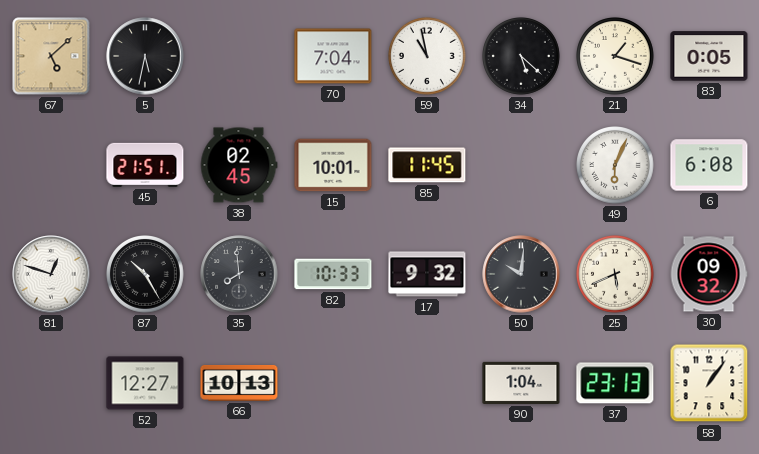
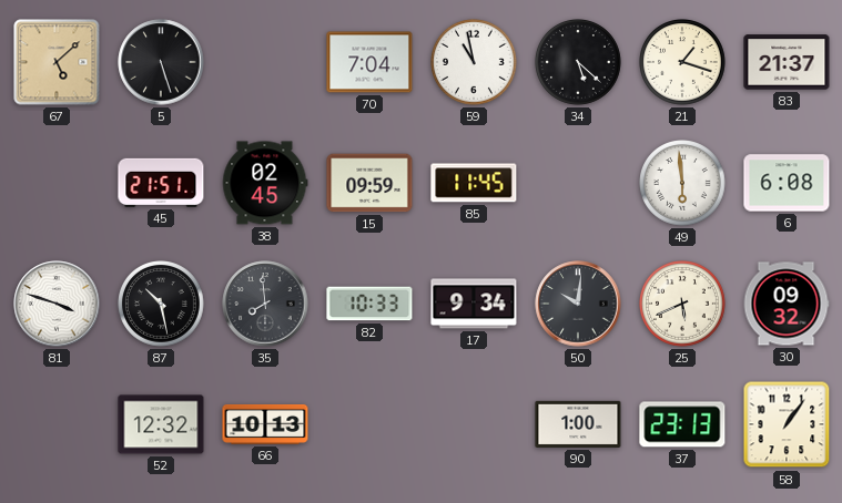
5: 5:32 -> 5:27 (161, 62)
83: 0:05 -> 21:37 (787, 62)
15: 10:01 -> 09:59 (369, 183)
49: 6:04 -> 5:59 (683, 184)
81: 12:48 -> 3:48 (57, 304)
87: 10:25 -> 10:28 (162, 305)
17: 9:32 -> 9:34 (474, 304)
52: 12:27 -> 12:32 (161, 424)
90: 1:04 -> 1:00 (578, 424)
